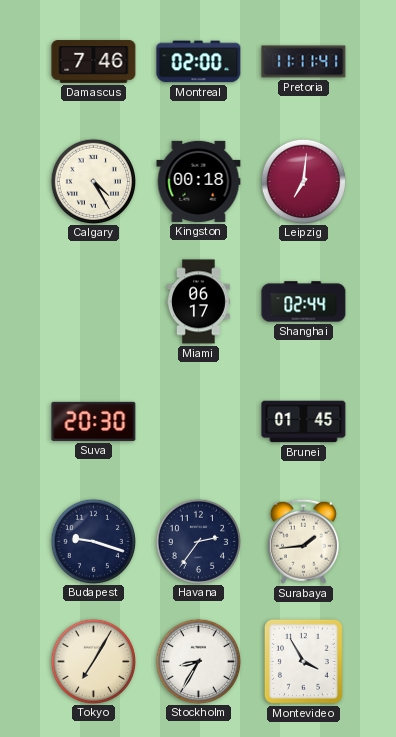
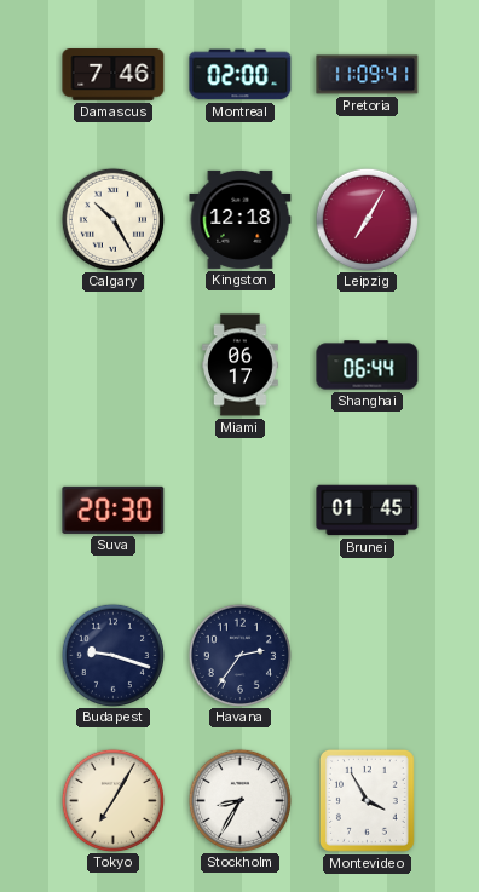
Pretoria: 11:11 -> 11:09 (368, 75)
Calgary: 4:25 -> 10:25 (112, 219)
Kingston: 00:18 -> 12:18 (241, 219)
Leipzig: 7:01 -> 7:05 (367, 219)
Shanghai: 02:44 -> 06:44 (368, 366)
Surabaya: 1:44 -> none (303, 541)
